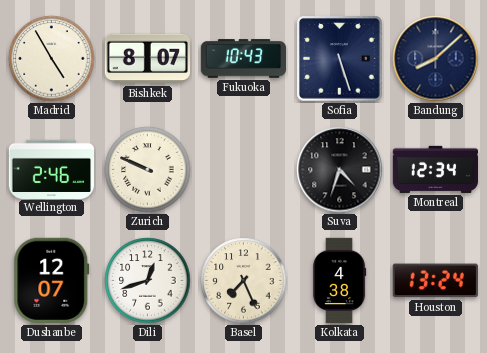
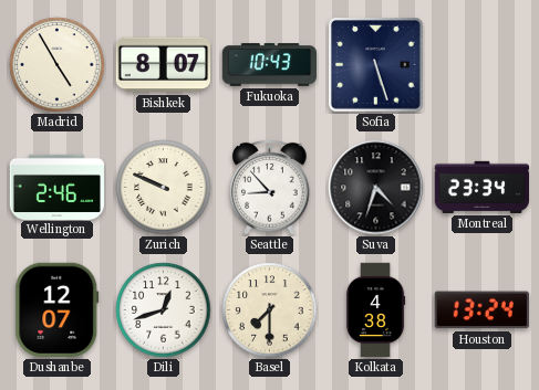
Bandung: 8:08 -> none (436, 59)
Seattle: none -> 8:53 (270, 187)
Montreal: 12:34 -> 23:34 (481, 187)
Basel: 7:26 -> 7:30 (270, 310)
